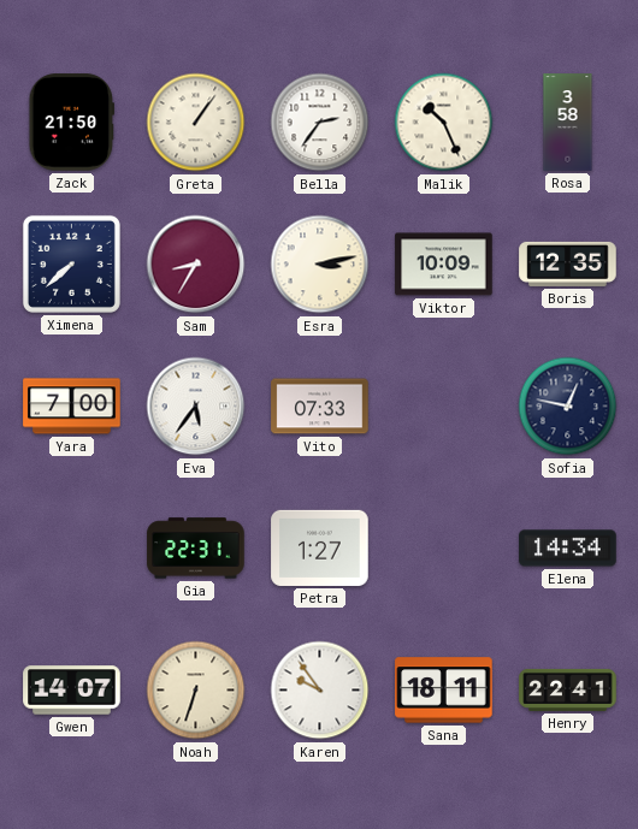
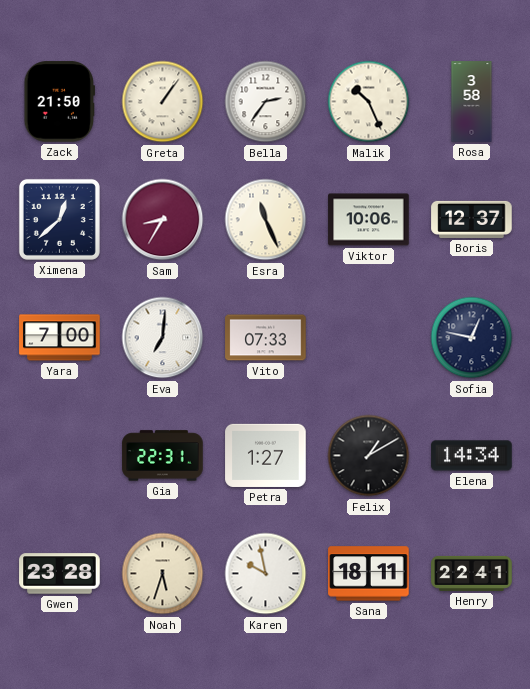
Ximena: 7:38 -> 12:38 (59, 219)
Esra: 3:13 -> 11:26 (266, 220)
Viktor: 10:09 -> 10:06 (369, 220)
Boris: 12:35 -> 12:37 (472, 219)
Eva: 5:36 -> 7:01 (163, 338)
Felix: none -> 1:10 (369, 456)
Gwen: 14:07 -> 23:28 (60, 574)
Noah: 6:33 -> 5:33 (163, 574)
Karen: 9:54 -> 9:58 (266, 574)
